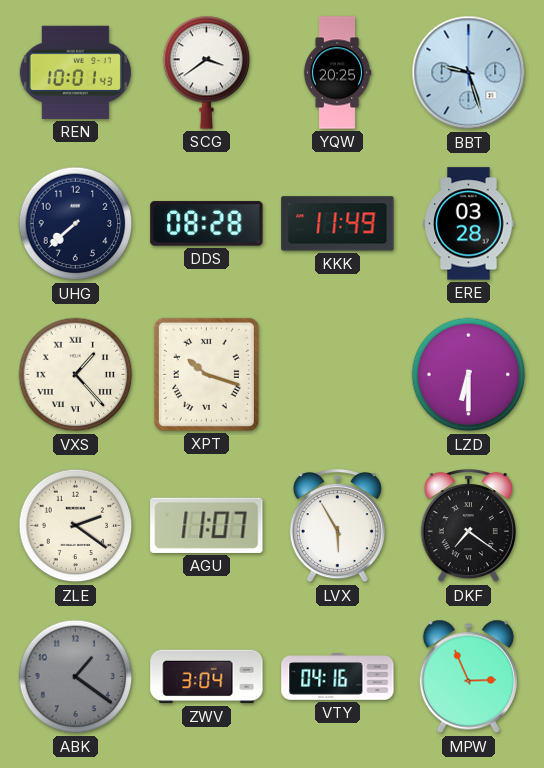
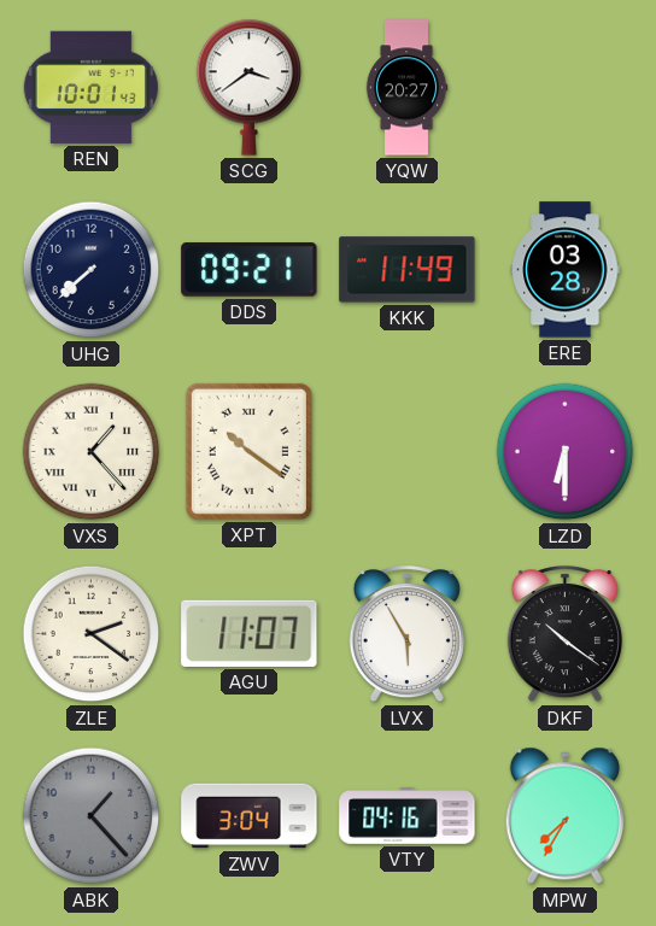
YQW: 20:25 -> 20:27 (406, 88)
BBT: 9:27 -> none (469, 73)
DDS: 08:28 -> 09:21 (250, 270)
XPT: 10:18 -> 10:21 (248, 451)
DKF: 7:21 -> 10:21 (564, 635)
ABK: 1:21 -> 1:23 (92, 816)
MPW: 2:56 -> 7:35 (564, 816)
